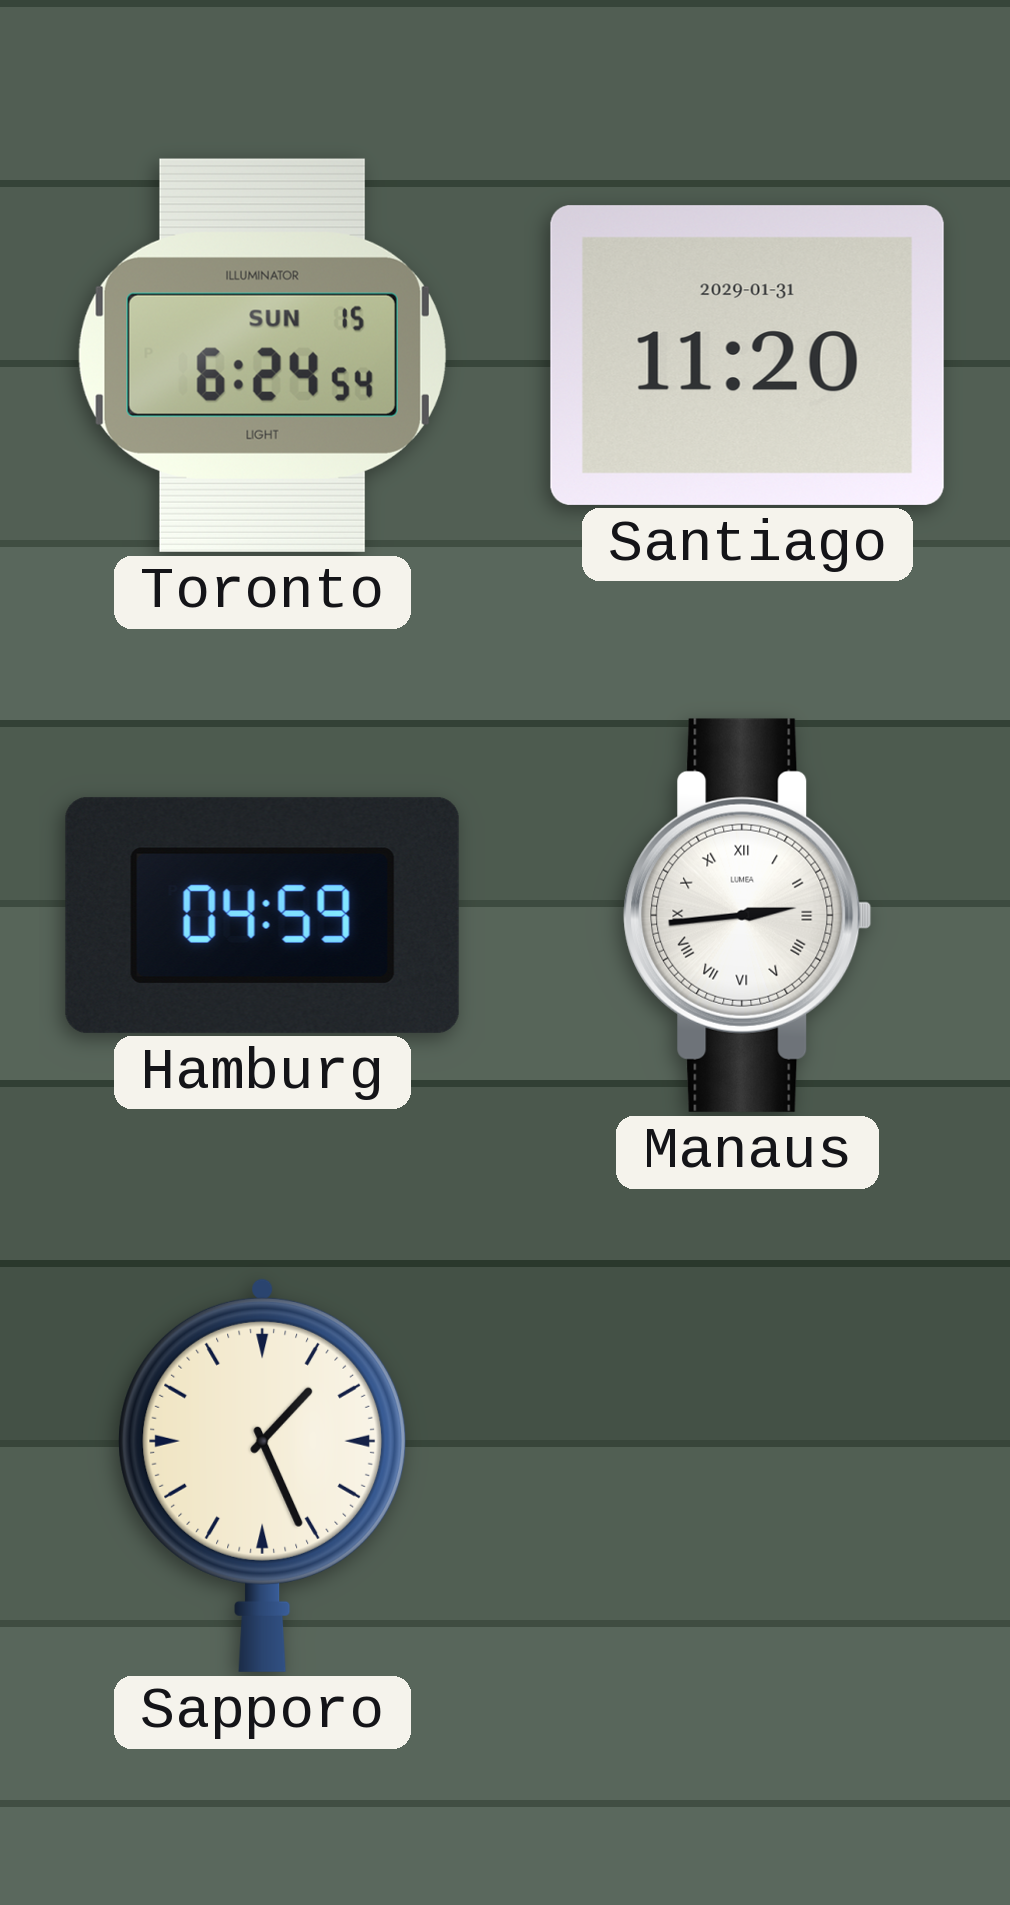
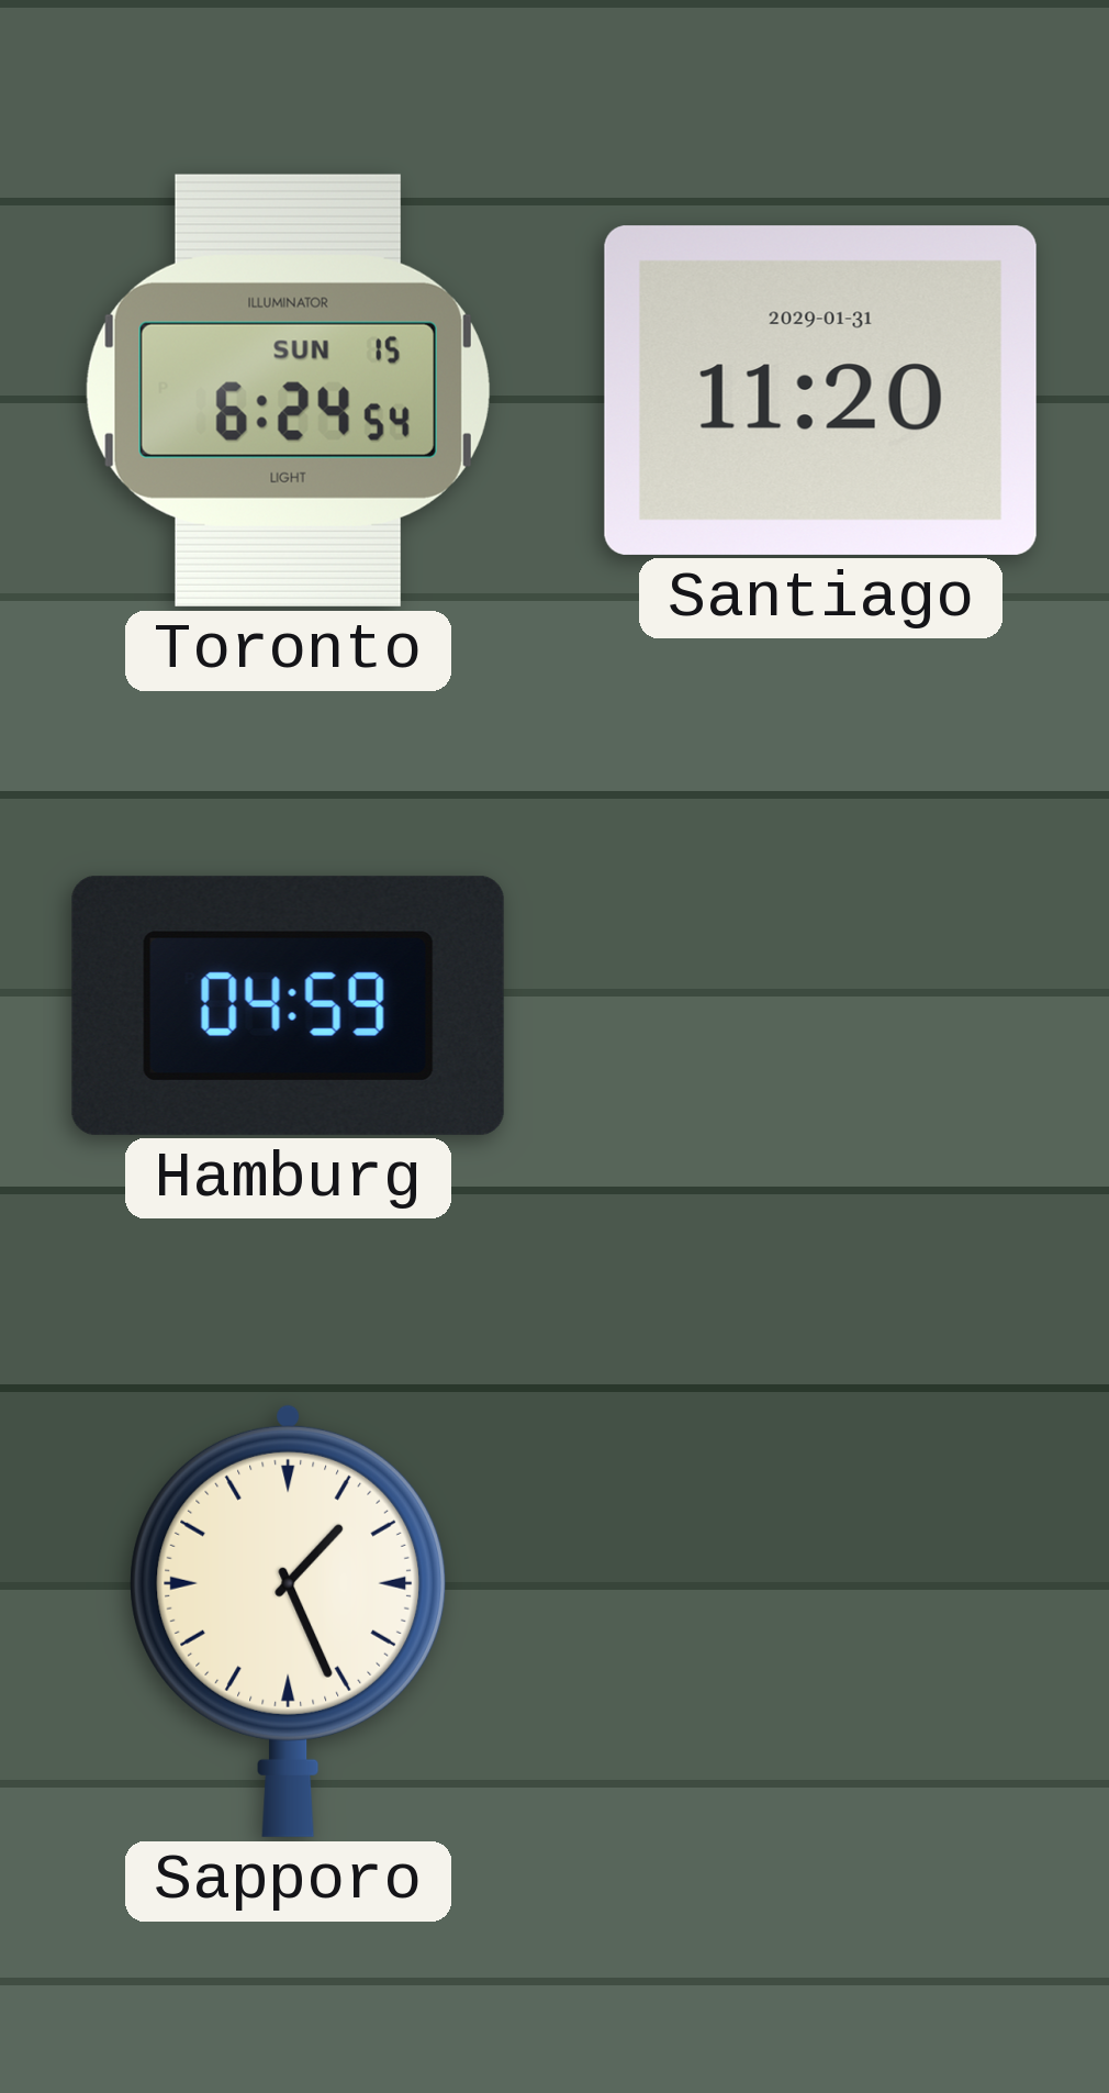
Manaus: 2:44 -> none (748, 915)
